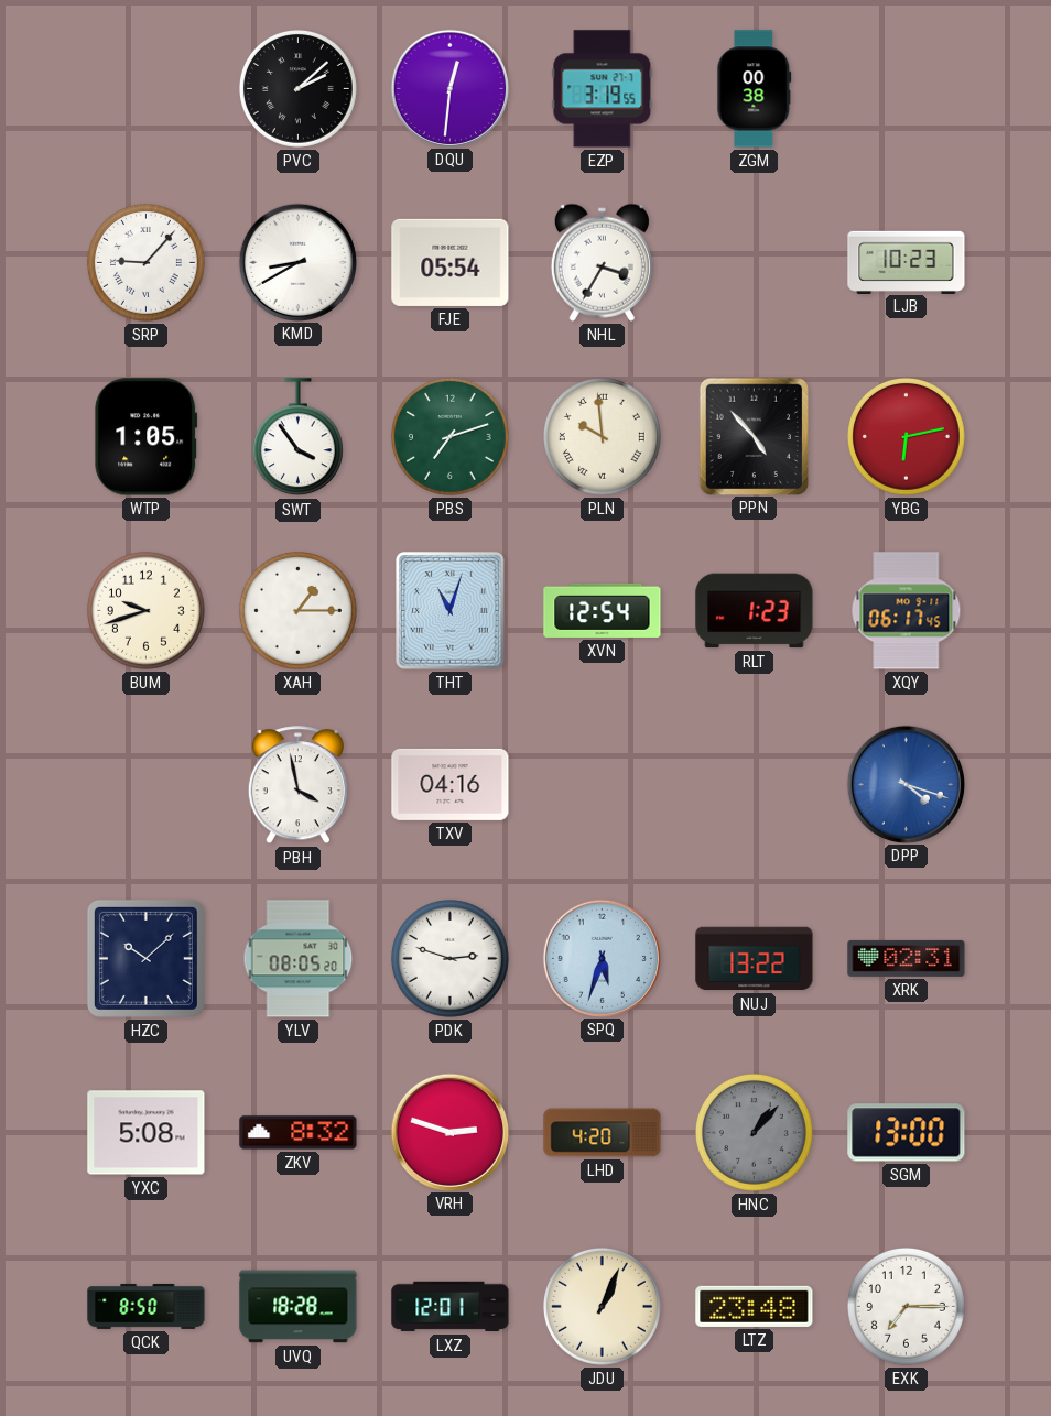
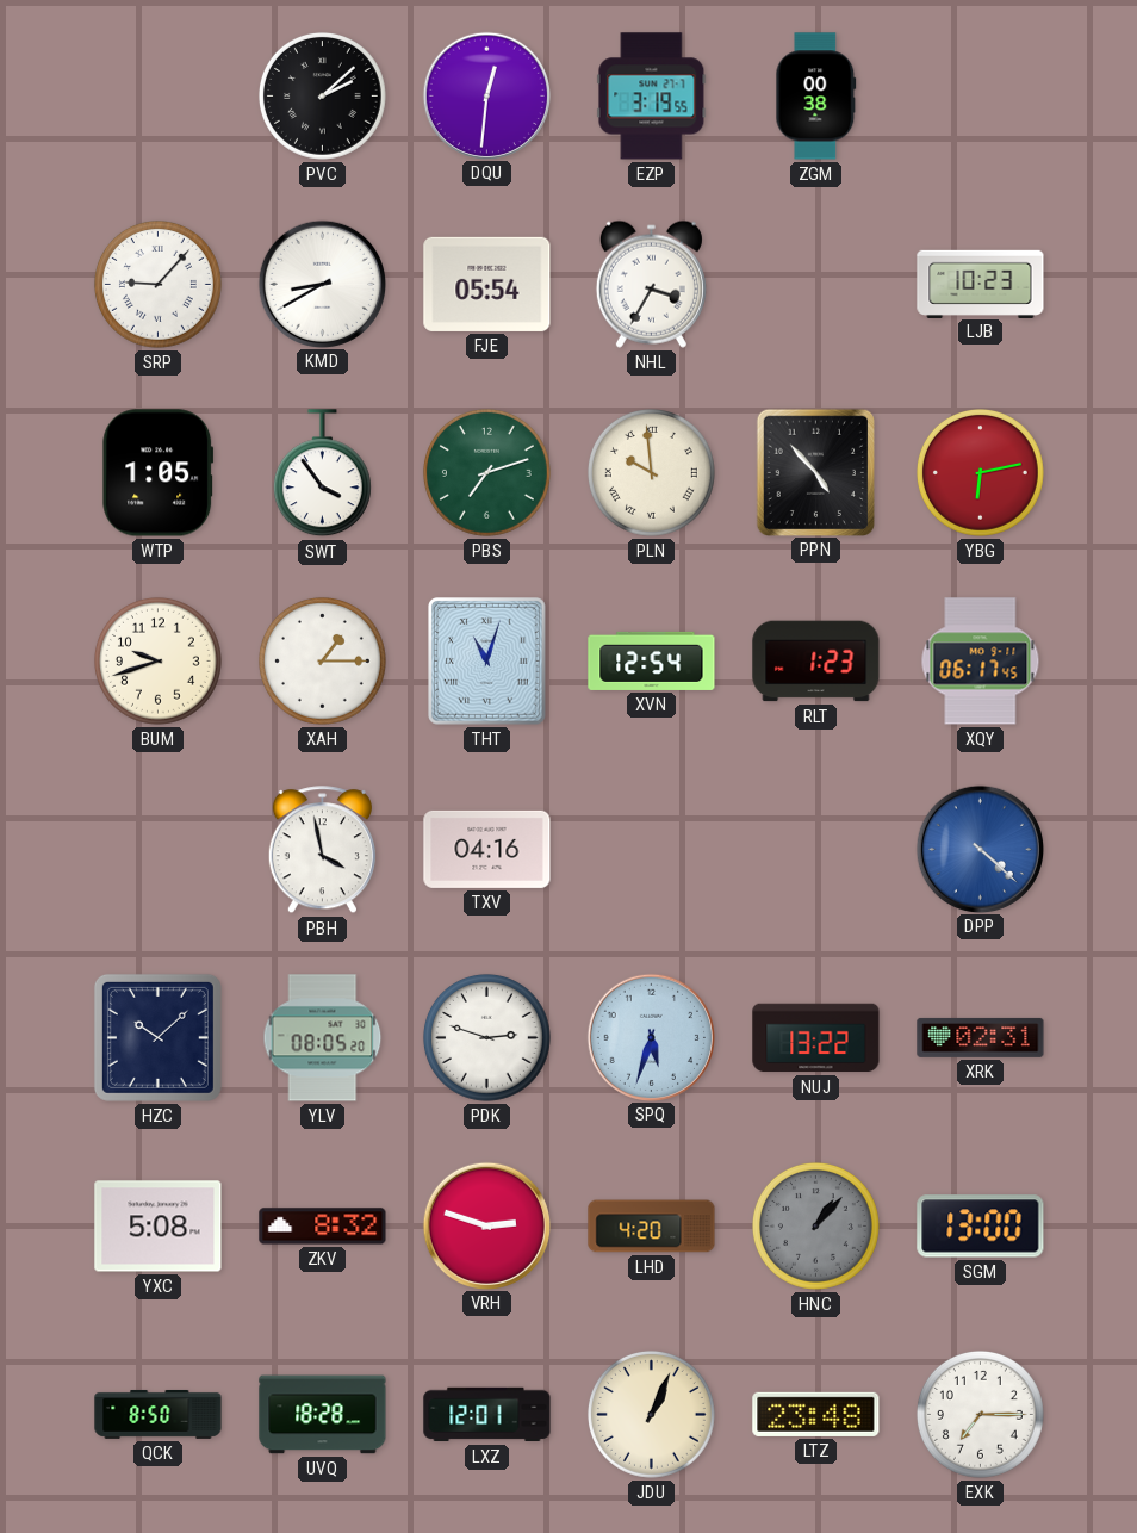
DPP: 4:18 -> 4:22 (980, 849)
